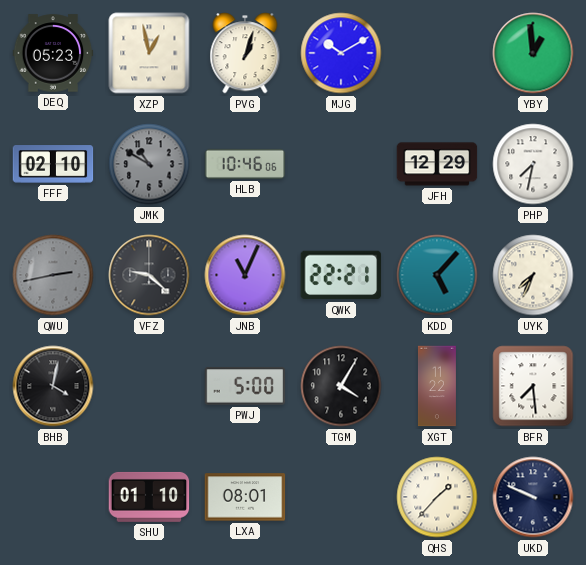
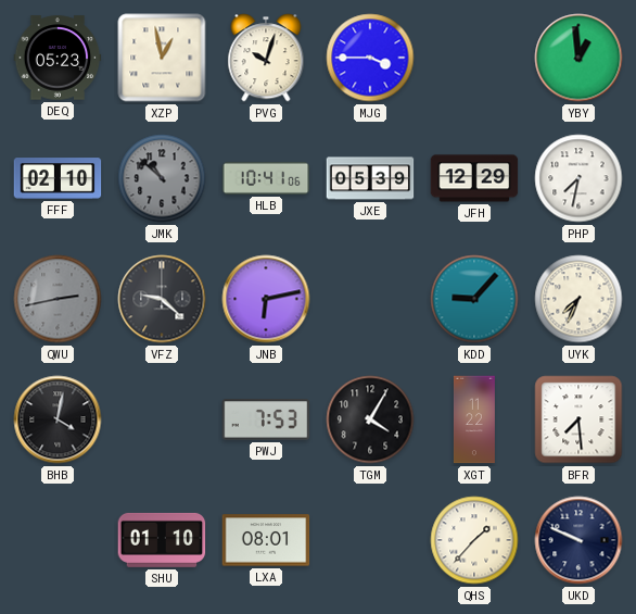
PVG: 1:03 -> 10:03 (266, 58)
MJG: 10:10 -> 3:45 (370, 58)
JMK: 10:50 -> 10:52 (162, 178)
HLB: 10:46 -> 10:41 (266, 178)
JXE: none -> 05:39 (370, 178)
JNB: 11:04 -> 6:13 (266, 299)
QWK: 22:21 -> none (341, 275)
KDD: 5:07 -> 9:07 (474, 299)
PWJ: 5:00 -> 7:53 (266, 419)
